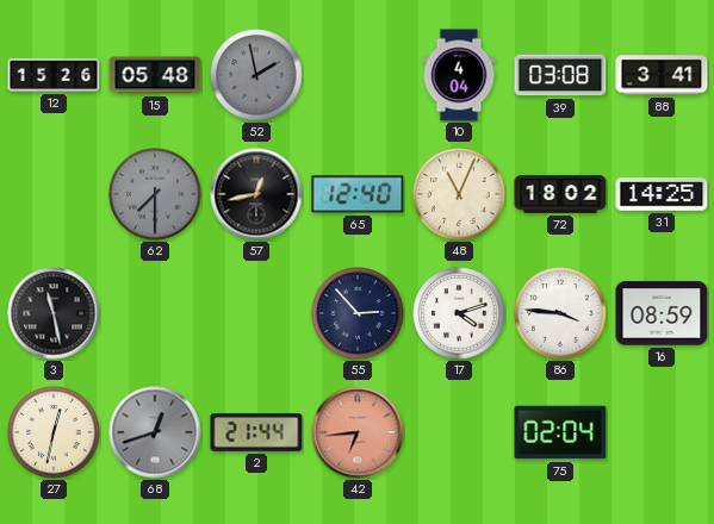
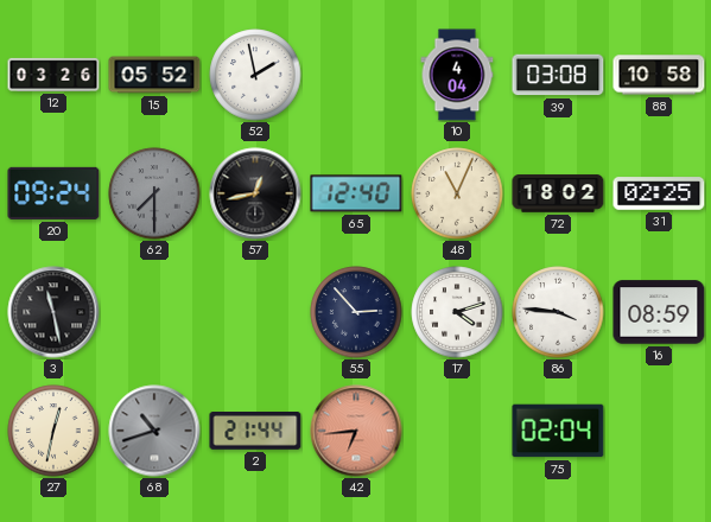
12: 15:26 -> 03:26 (53, 75)
15: 05:48 -> 05:52 (154, 75)
52 dial: grey -> white (255, 75)
88: 3:41 -> 10:58 (659, 75)
20: none -> 09:24 (53, 193)
31: 14:25 -> 02:25 (659, 193)
68: 12:42 -> 10:42 (154, 431)
